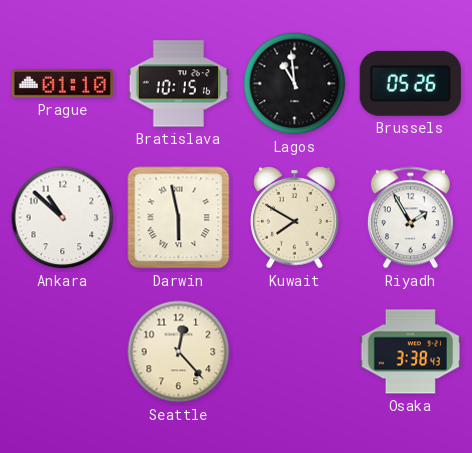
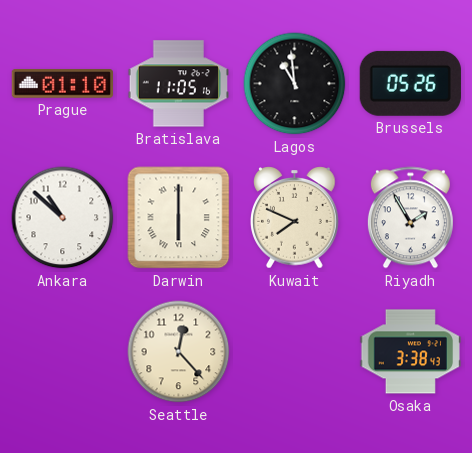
Bratislava: 10:15 -> 11:05 (178, 84)
Darwin: 5:58 -> 6:00 (179, 218)
Kuwait: 7:50 -> 7:49 (295, 218)
